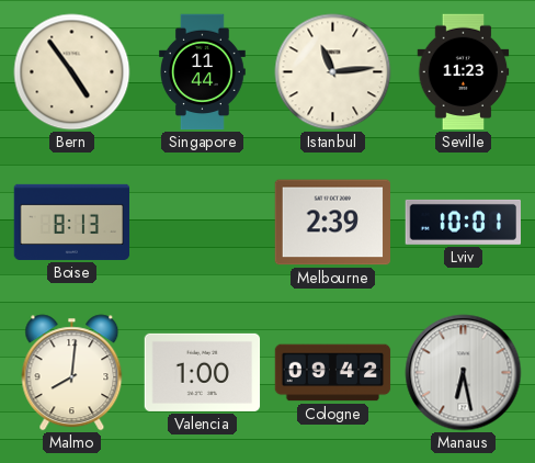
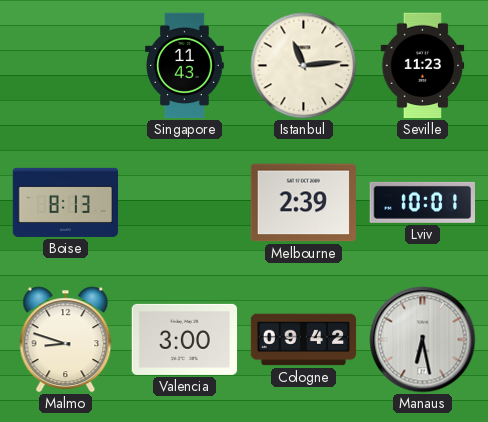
Bern: 4:54 -> none (72, 72)
Singapore: 11:44 -> 11:43 (185, 66)
Malmo: 8:01 -> 8:48 (66, 340)
Valencia: 1:00 -> 3:00 (185, 339)
